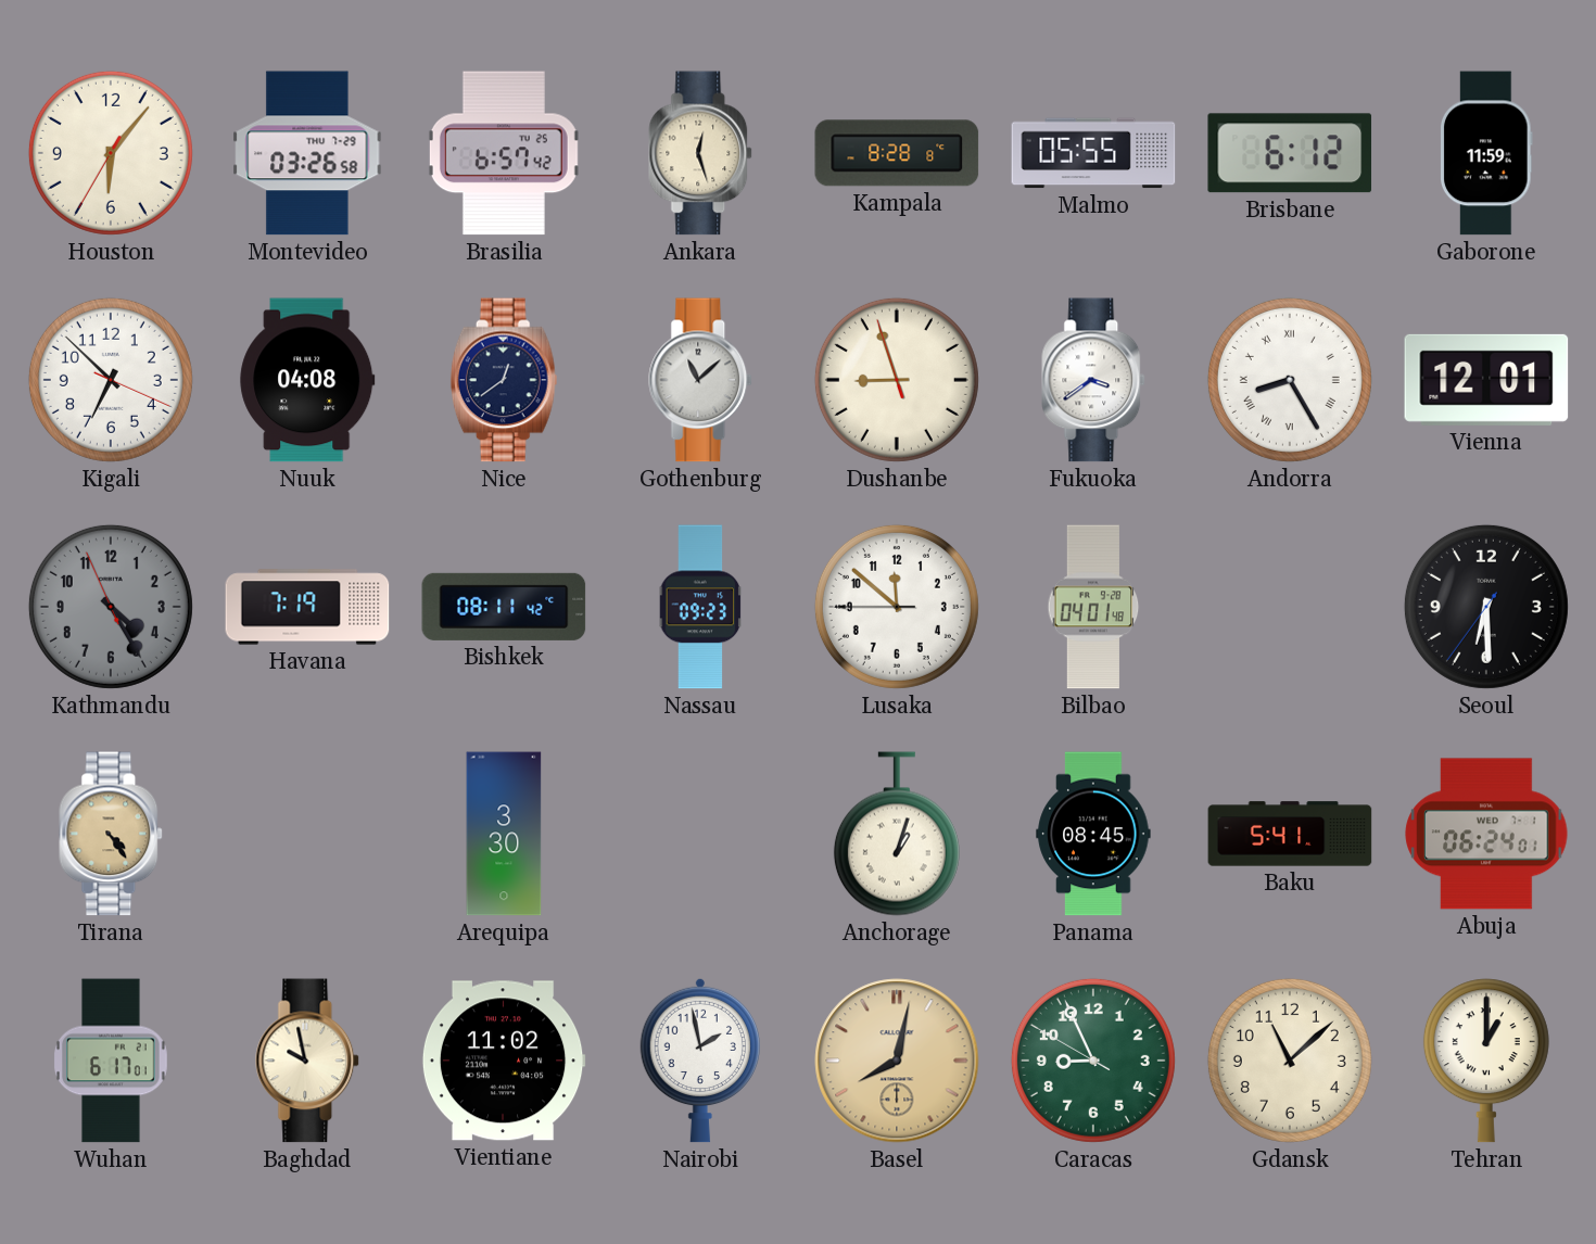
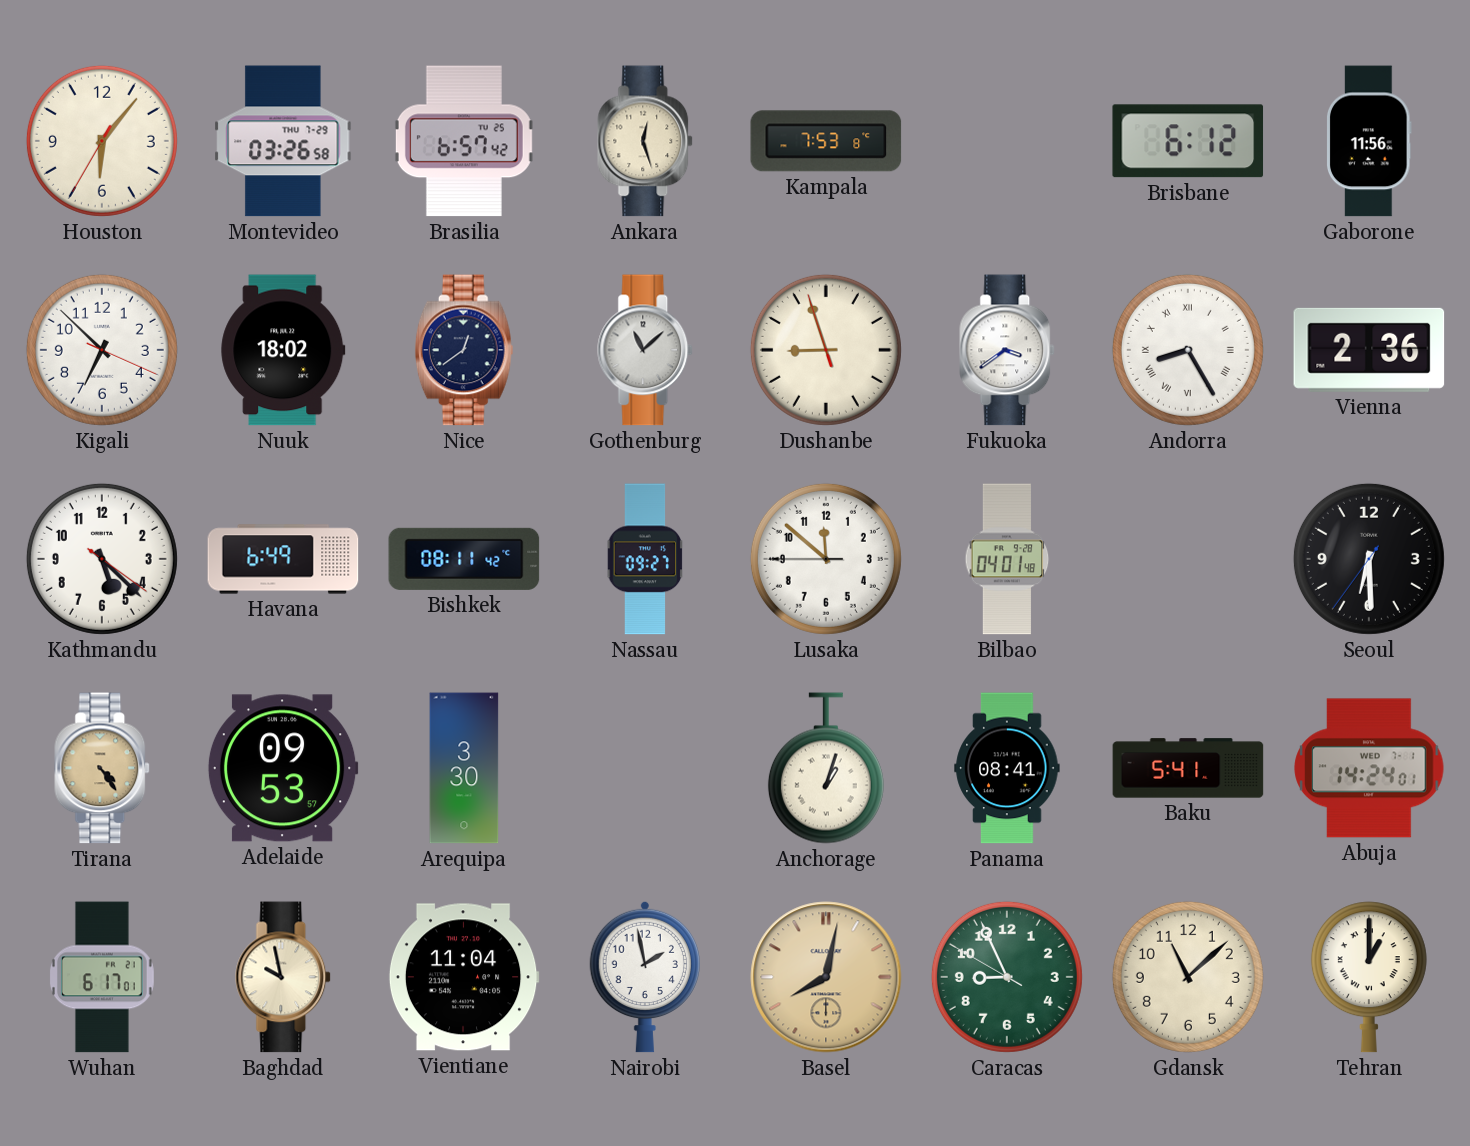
Kampala: 8:28 -> 7:53 (826, 141)
Malmo: 05:55 -> none (1093, 153)
Gaborone: 11:59 -> 11:56 (1370, 141)
Nuuk: 04:08 -> 18:02 (283, 350)
Vienna: 12:01 -> 2:36 (1369, 350)
Kathmandu: 4:24 -> 5:22 (102, 559)
Kathmandu dial: grey -> white (102, 559)
Havana: 7:19 -> 6:49 (283, 559)
Nassau: 09:23 -> 09:27 (645, 559)
Adelaide: none -> 09:53 (283, 768)
Panama: 08:45 -> 08:41 (1007, 768)
Abuja: 06:24 -> 14:24 (1369, 768)
Vientiane: 11:02 -> 11:04 (464, 977)
